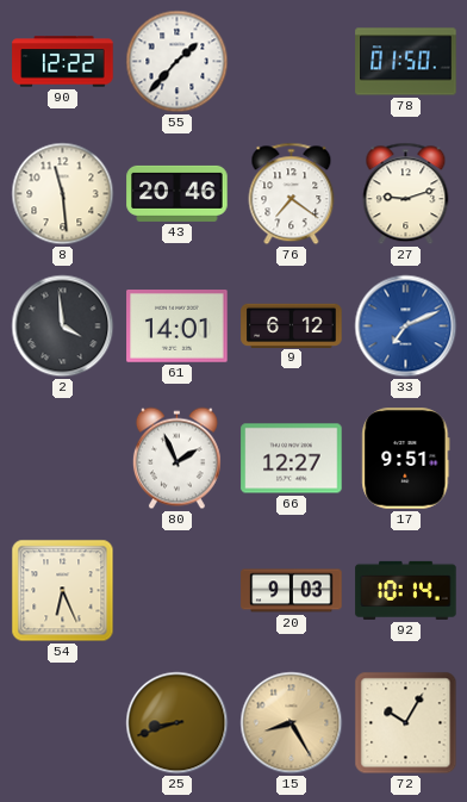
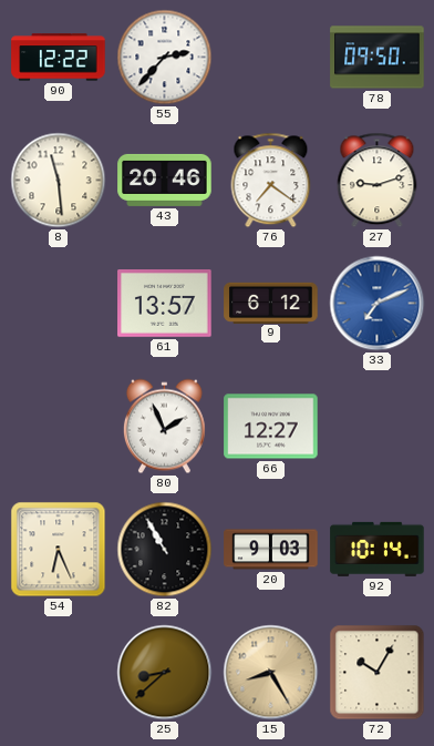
55: 1:37 -> 2:37 (165, 58)
78: 01:50 -> 09:50 (378, 58)
2: 3:59 -> none (63, 327)
61: 14:01 -> 13:57 (165, 304)
17: 9:51 -> none (406, 459)
82: none -> 10:55 (165, 550)
25: 8:42 -> 8:38 (165, 673)
